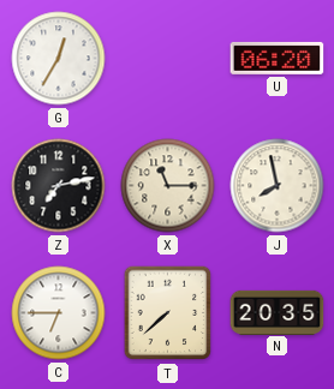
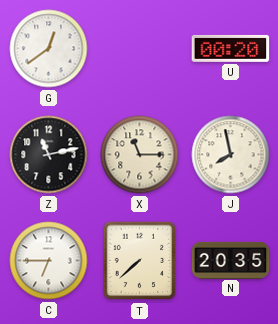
G: 12:35 -> 12:39 (49, 49)
U: 06:20 -> 00:20 (231, 48)
Z: 7:13 -> 11:13 (49, 155)
